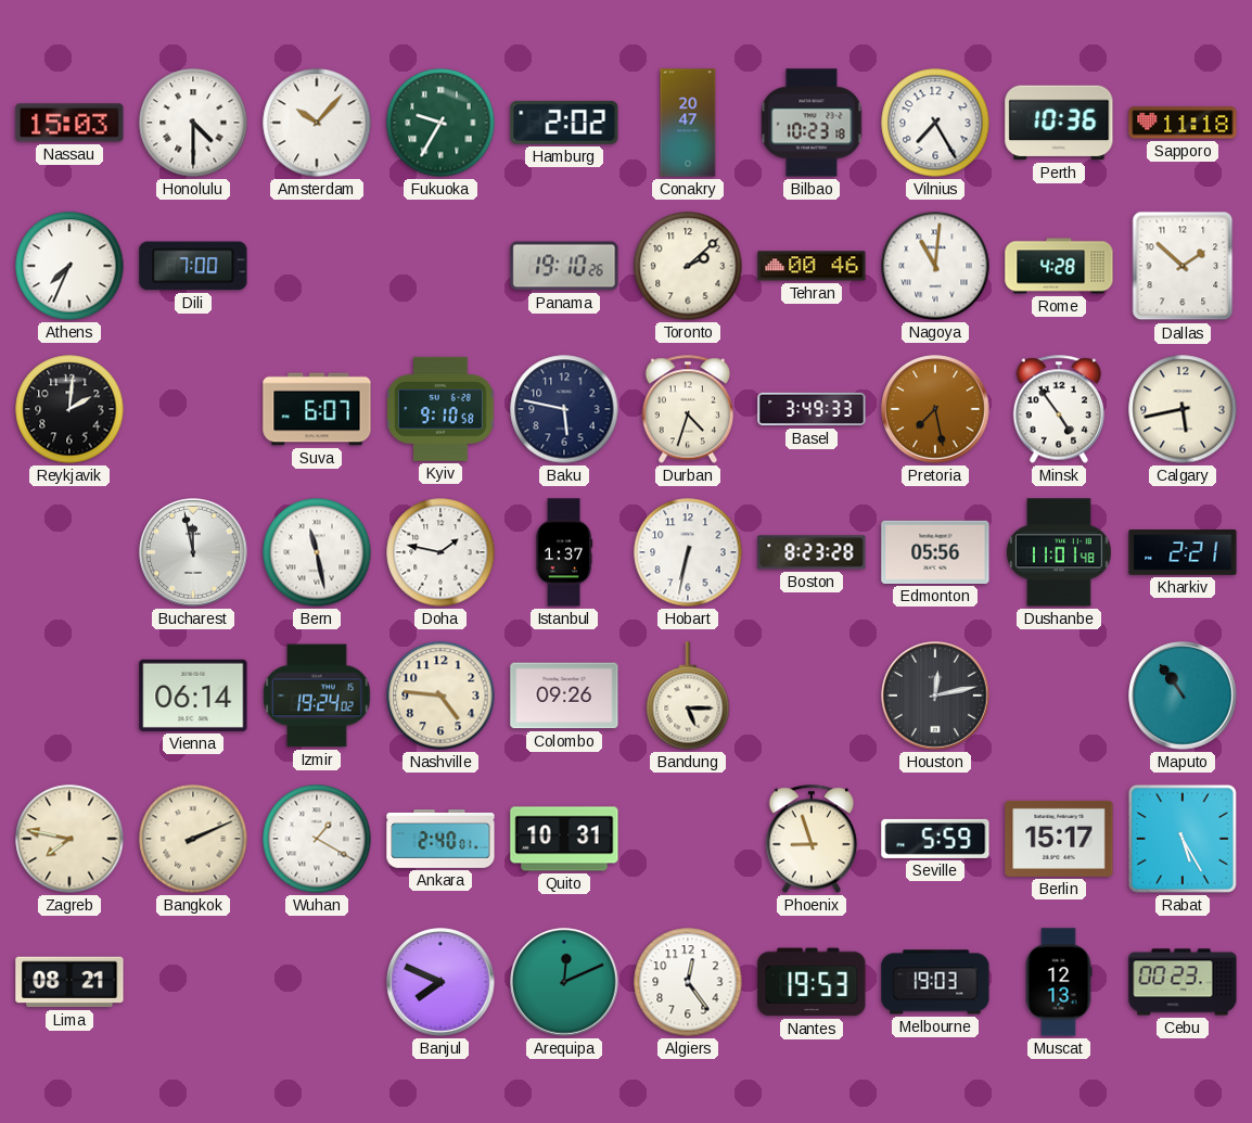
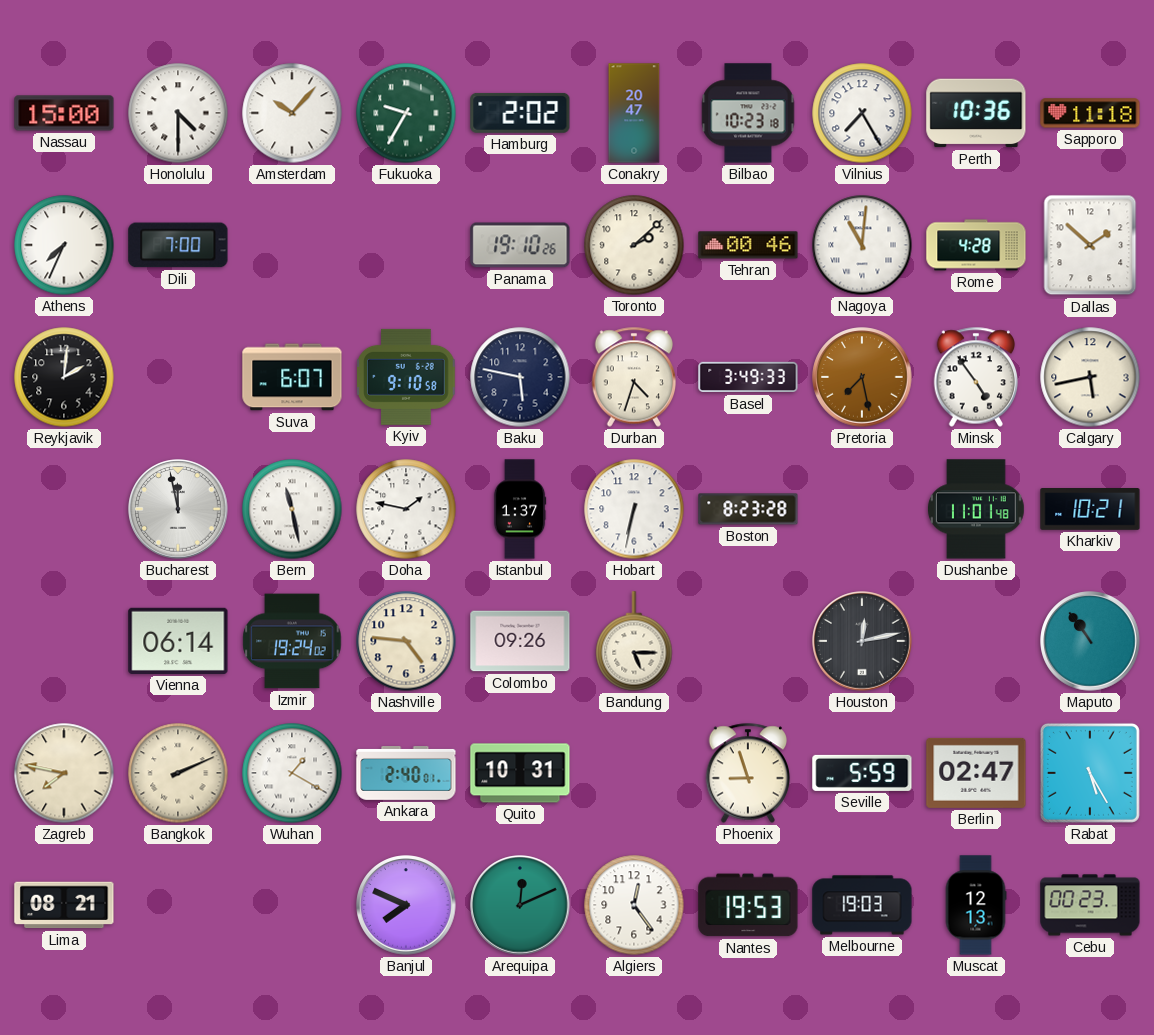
Nassau: 15:03 -> 15:00 (64, 113)
Edmonton: 05:56 -> none (935, 552)
Kharkiv: 2:21 -> 10:21 (1090, 509)
Berlin: 15:17 -> 02:47 (976, 773)
